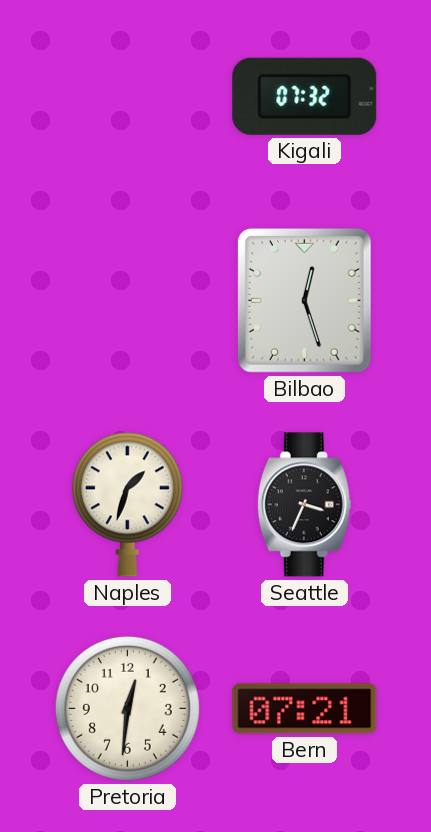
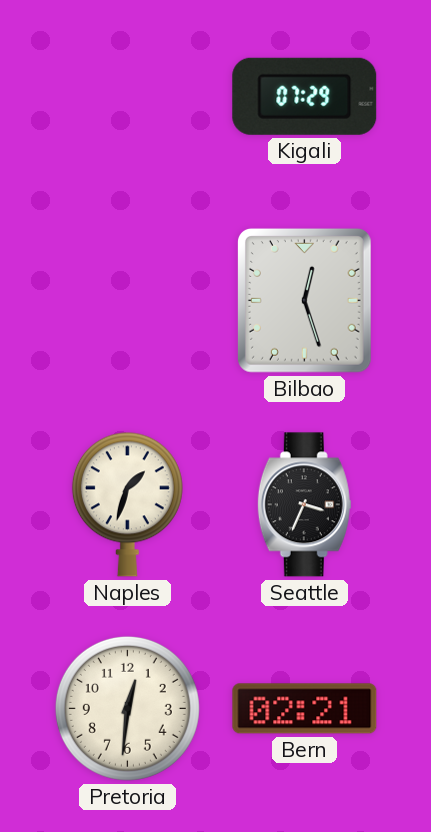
Kigali: 07:32 -> 07:29 (305, 96)
Bern: 07:21 -> 02:21 (305, 709)
